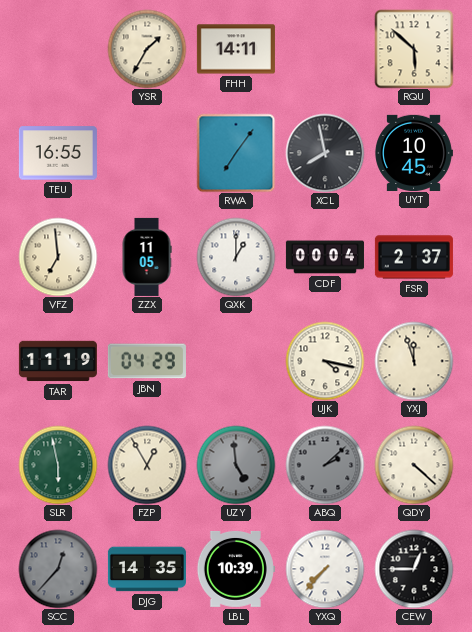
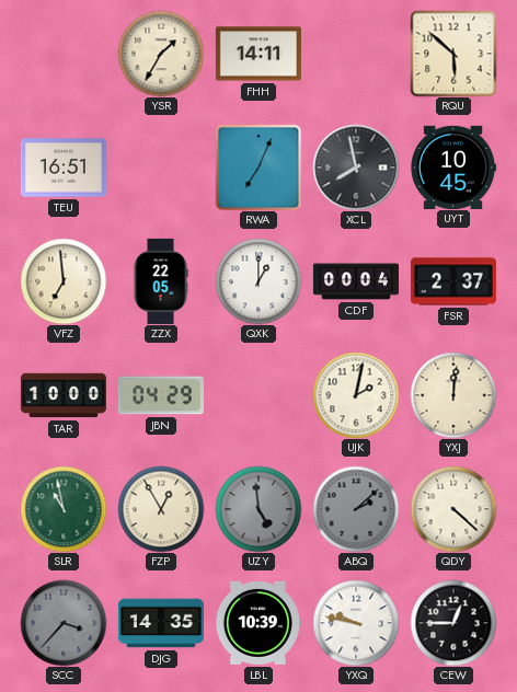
TEU: 16:55 -> 16:51 (64, 168)
RWA: 7:06 -> 7:04 (258, 168)
ZZX: 11:05 -> 22:05 (161, 281)
TAR: 11:19 -> 10:00 (64, 395)
UJK: 4:17 -> 2:02 (356, 395)
YXJ: 11:57 -> 12:01 (453, 395)
SLR: 5:58 -> 10:58 (64, 509)
SCC: 12:37 -> 3:37 (64, 623)
YXQ: 7:37 -> 9:47 (356, 623)
